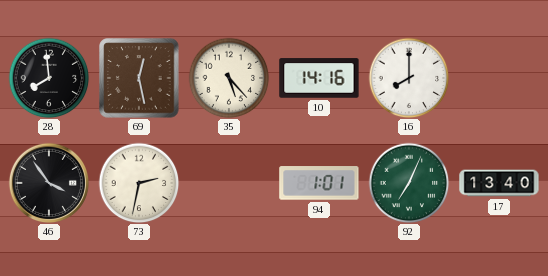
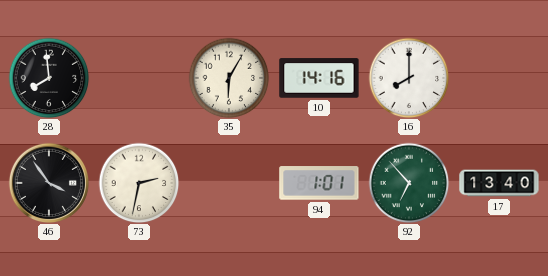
69: 12:28 -> none (139, 78)
35: 5:23 -> 6:05 (229, 78)
92: 7:04 -> 6:53 (409, 183)
